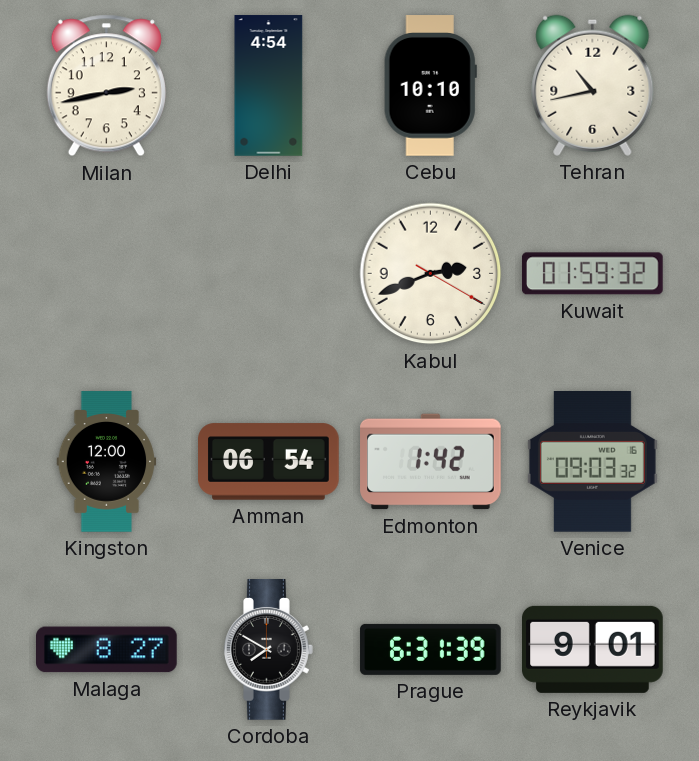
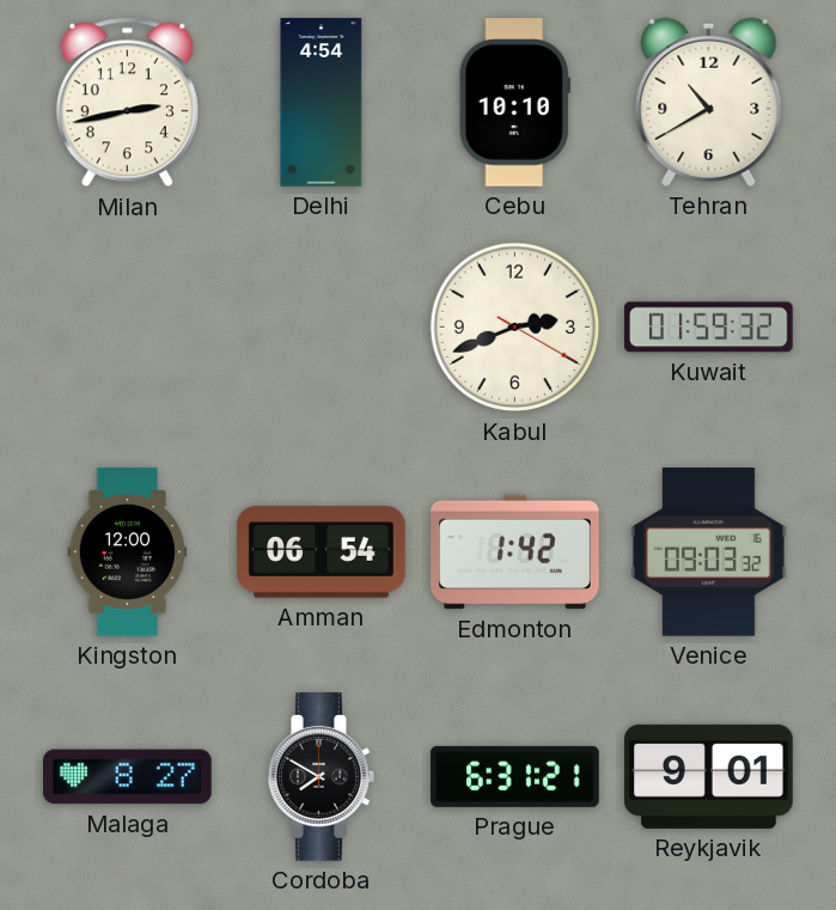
Tehran: 10:43 -> 10:40 (709, 102)
Prague: 6:31:39 -> 6:31:21 (515, 776)
